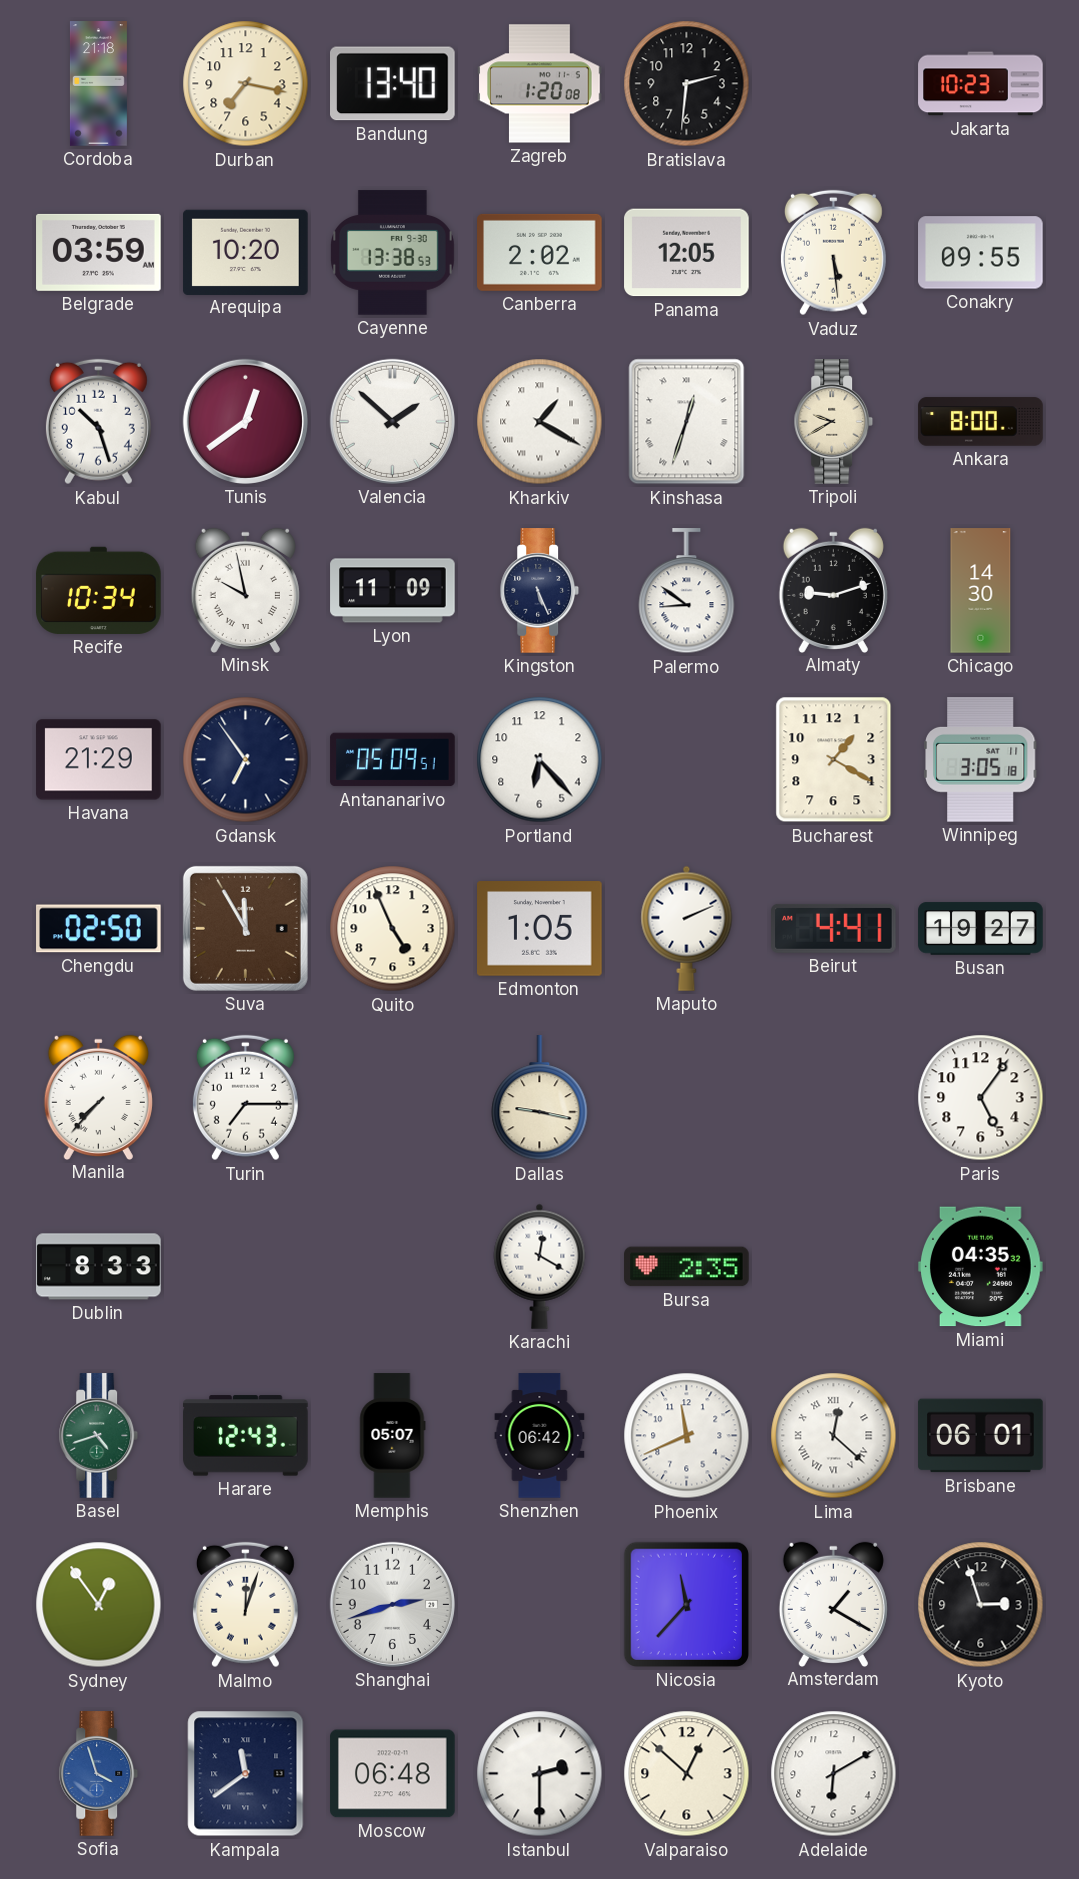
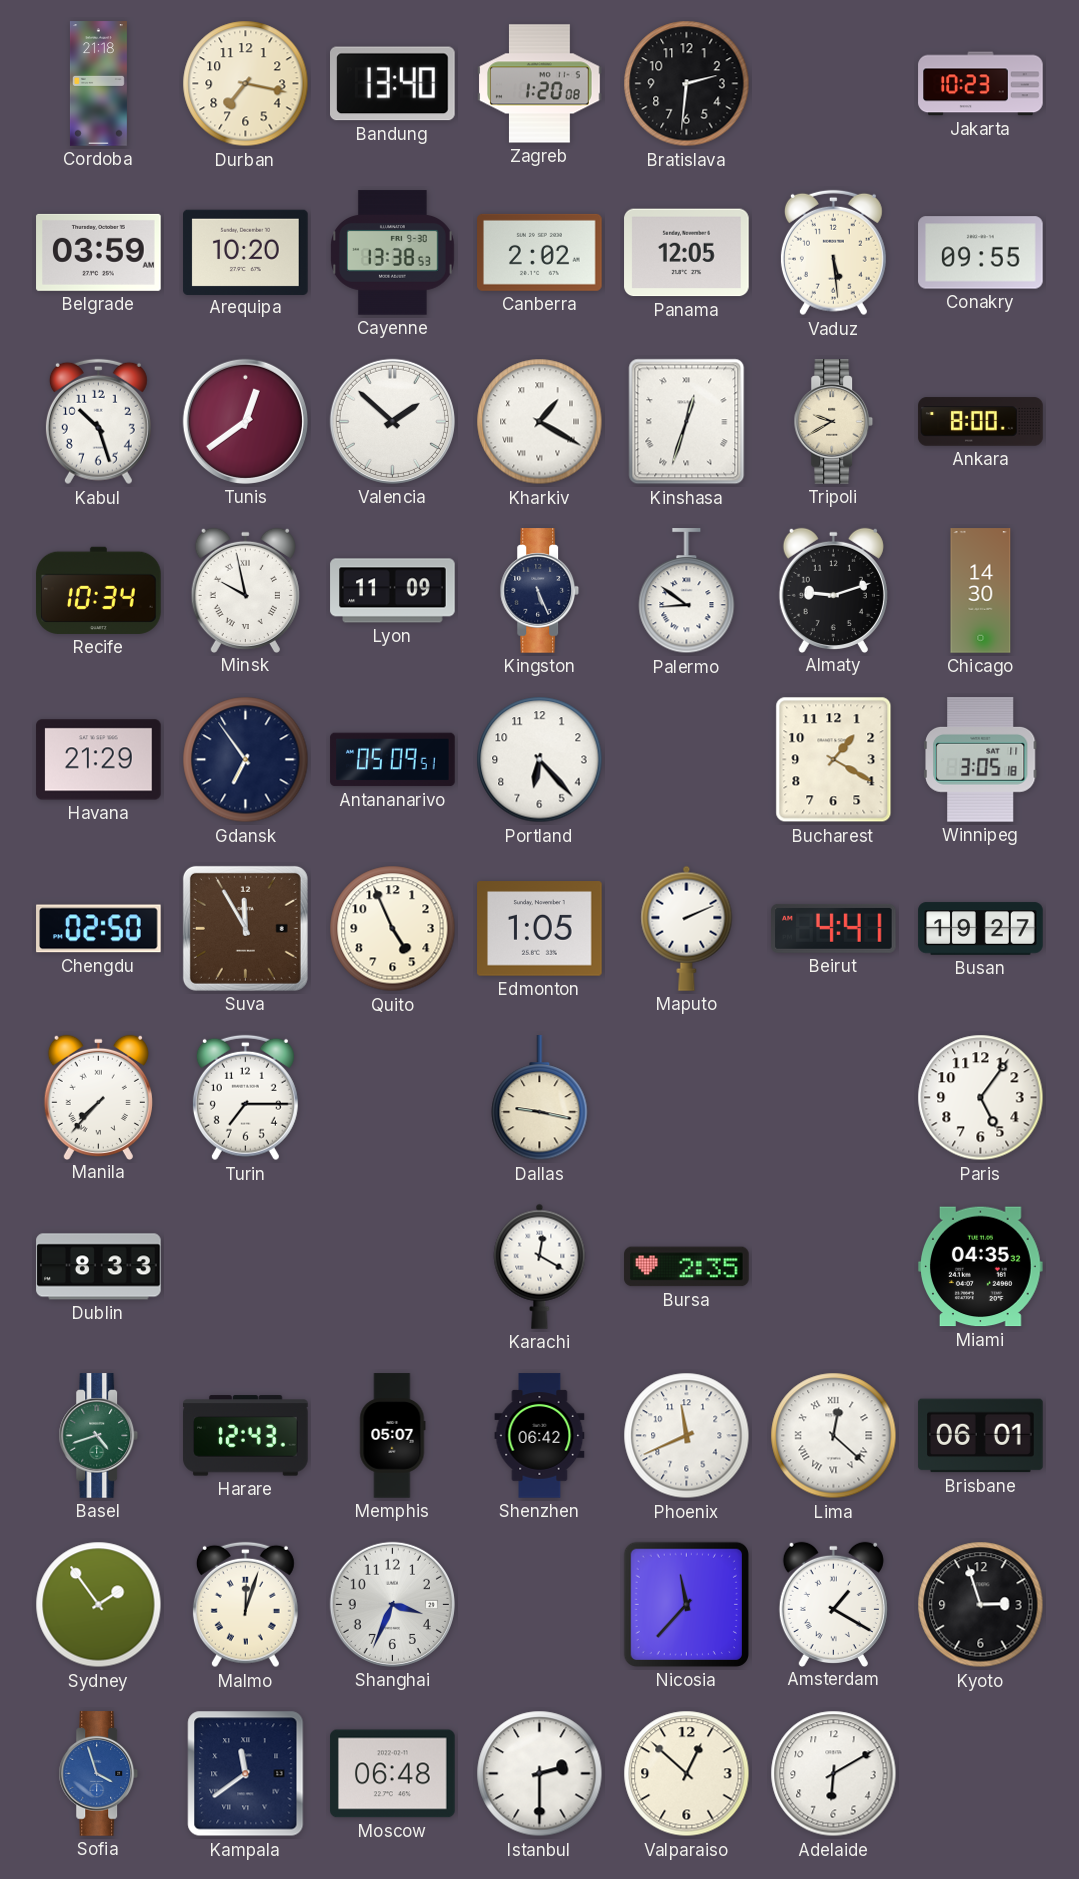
Sydney: 12:54 -> 1:54 (99, 1605)
Shanghai: 2:42 -> 3:34 (392, 1604)
